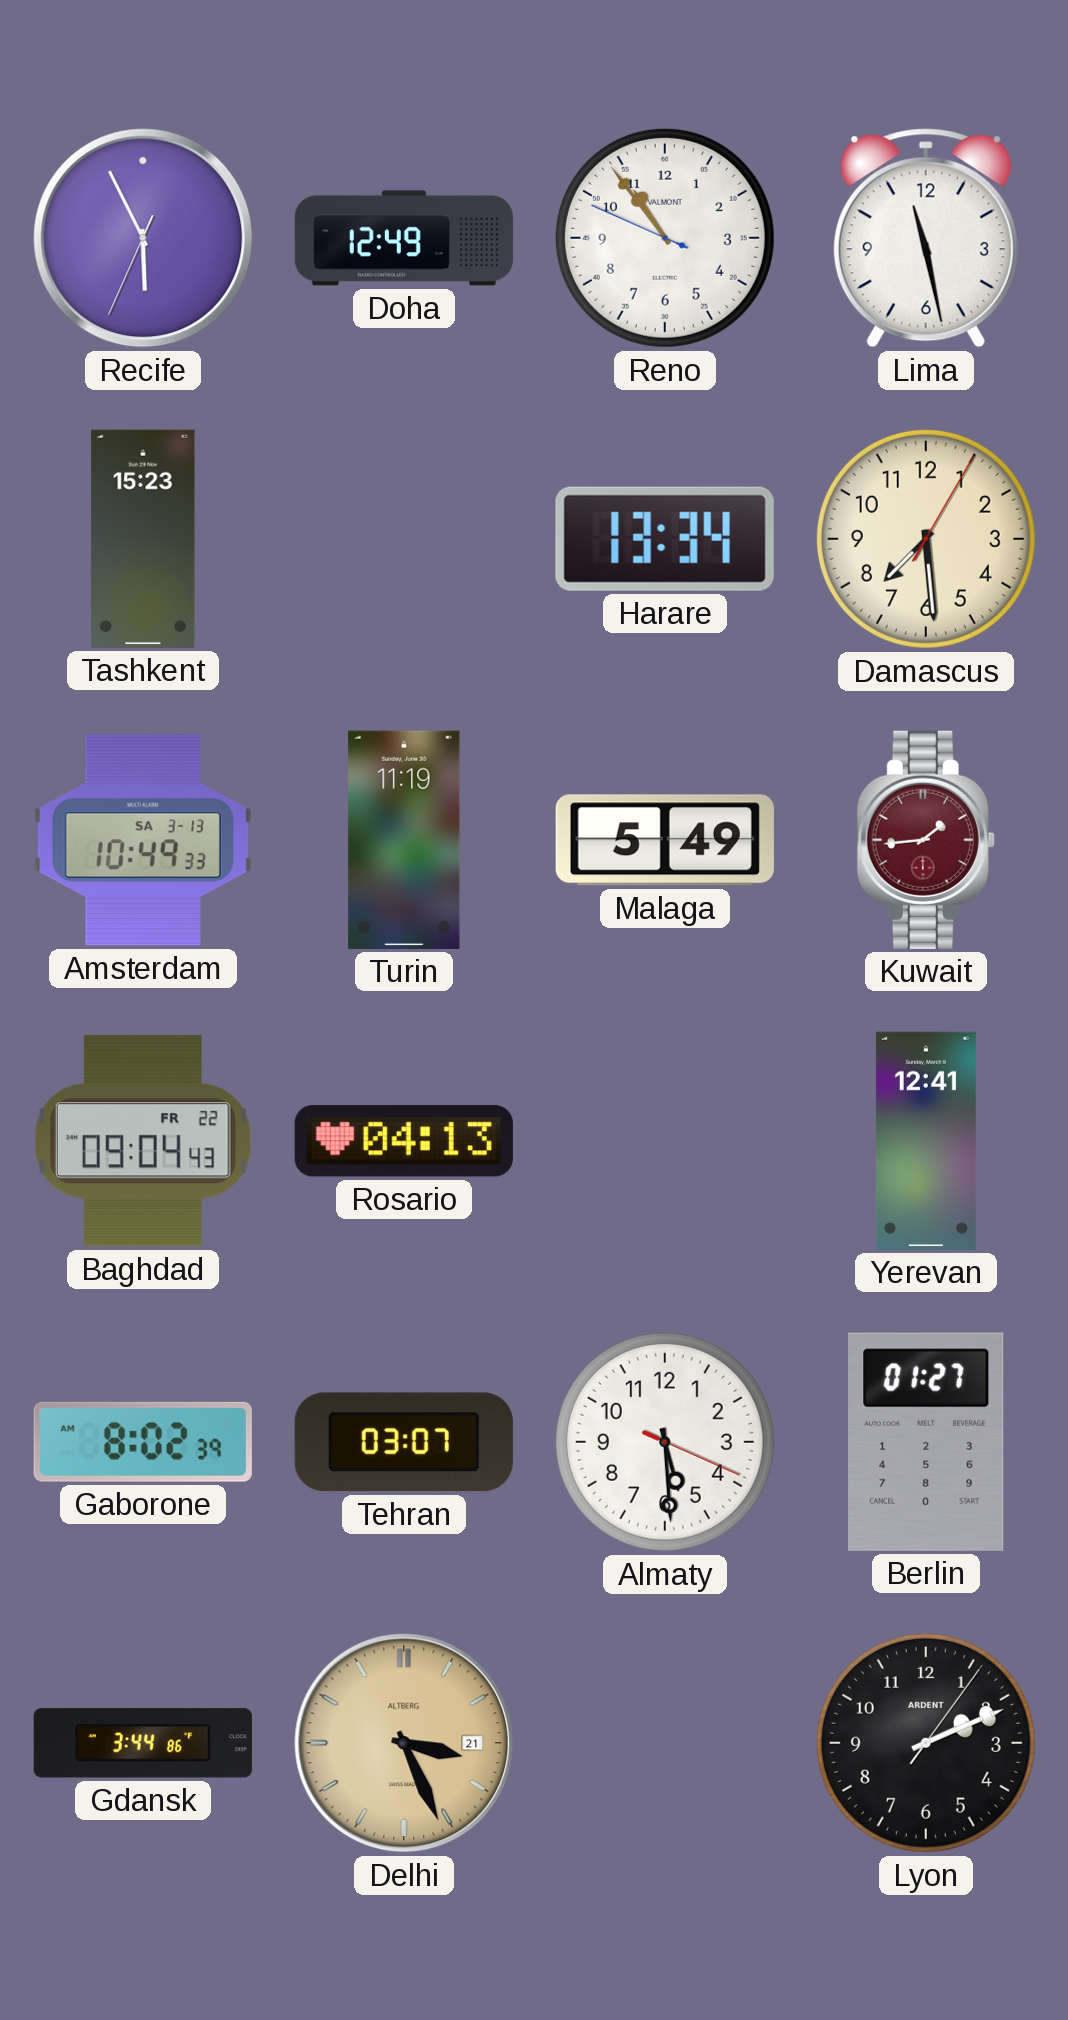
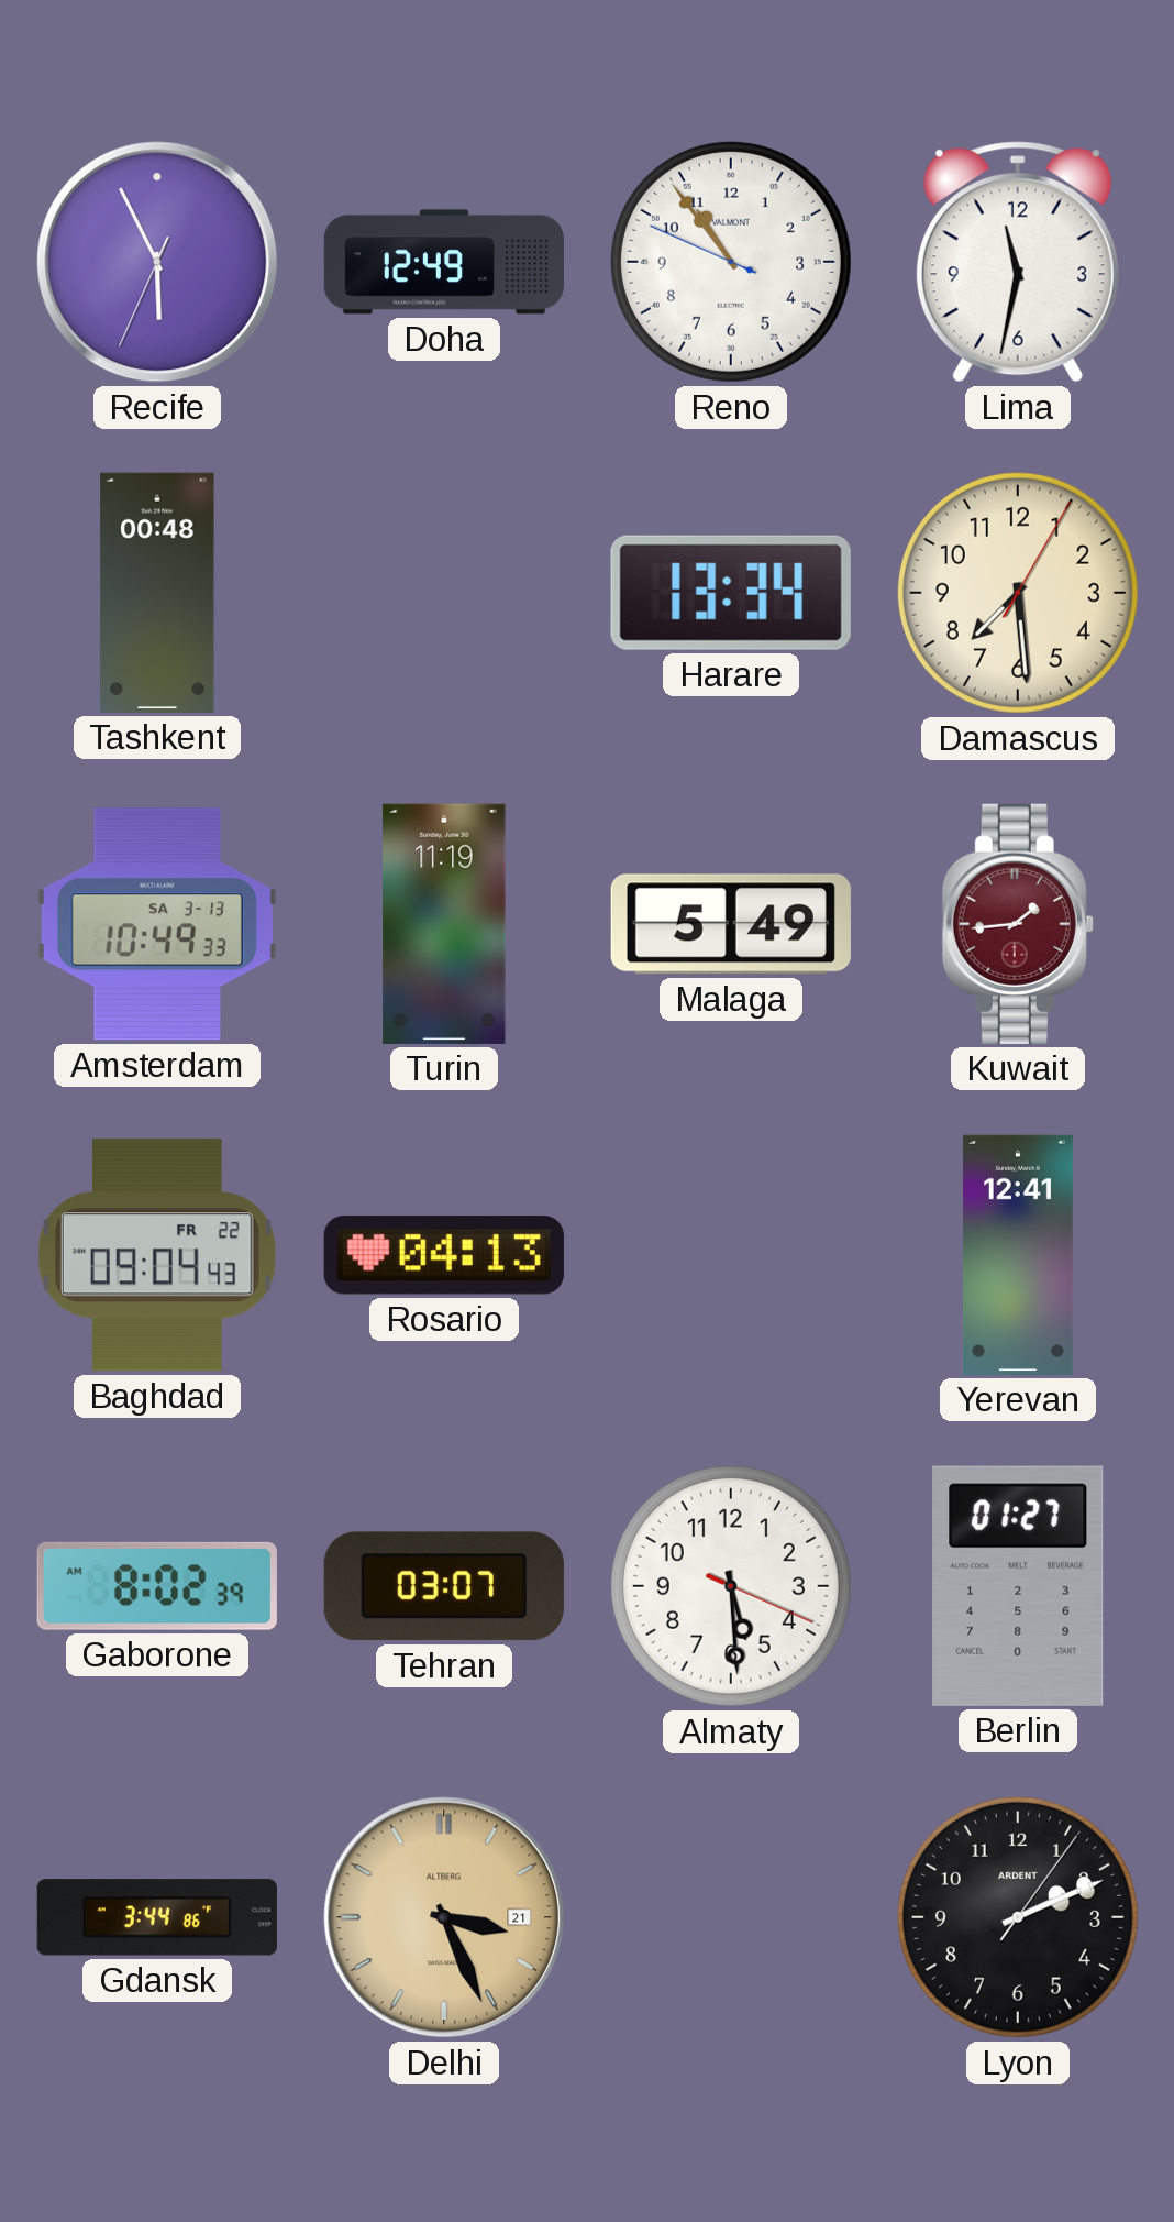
Lima: 11:28 -> 11:32 (1018, 262)
Tashkent: 15:23 -> 00:48 (157, 593)
